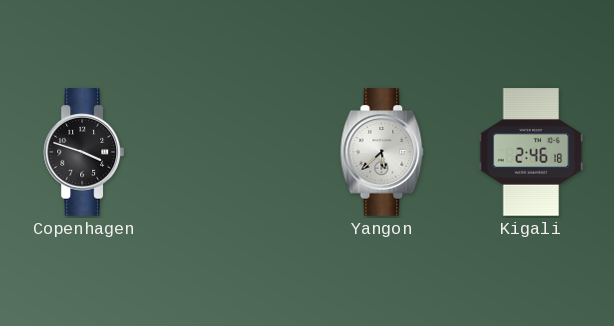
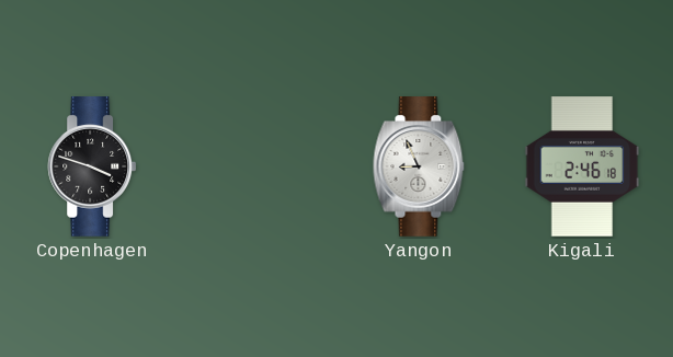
Yangon: 5:38 -> 8:56 (419, 166)
